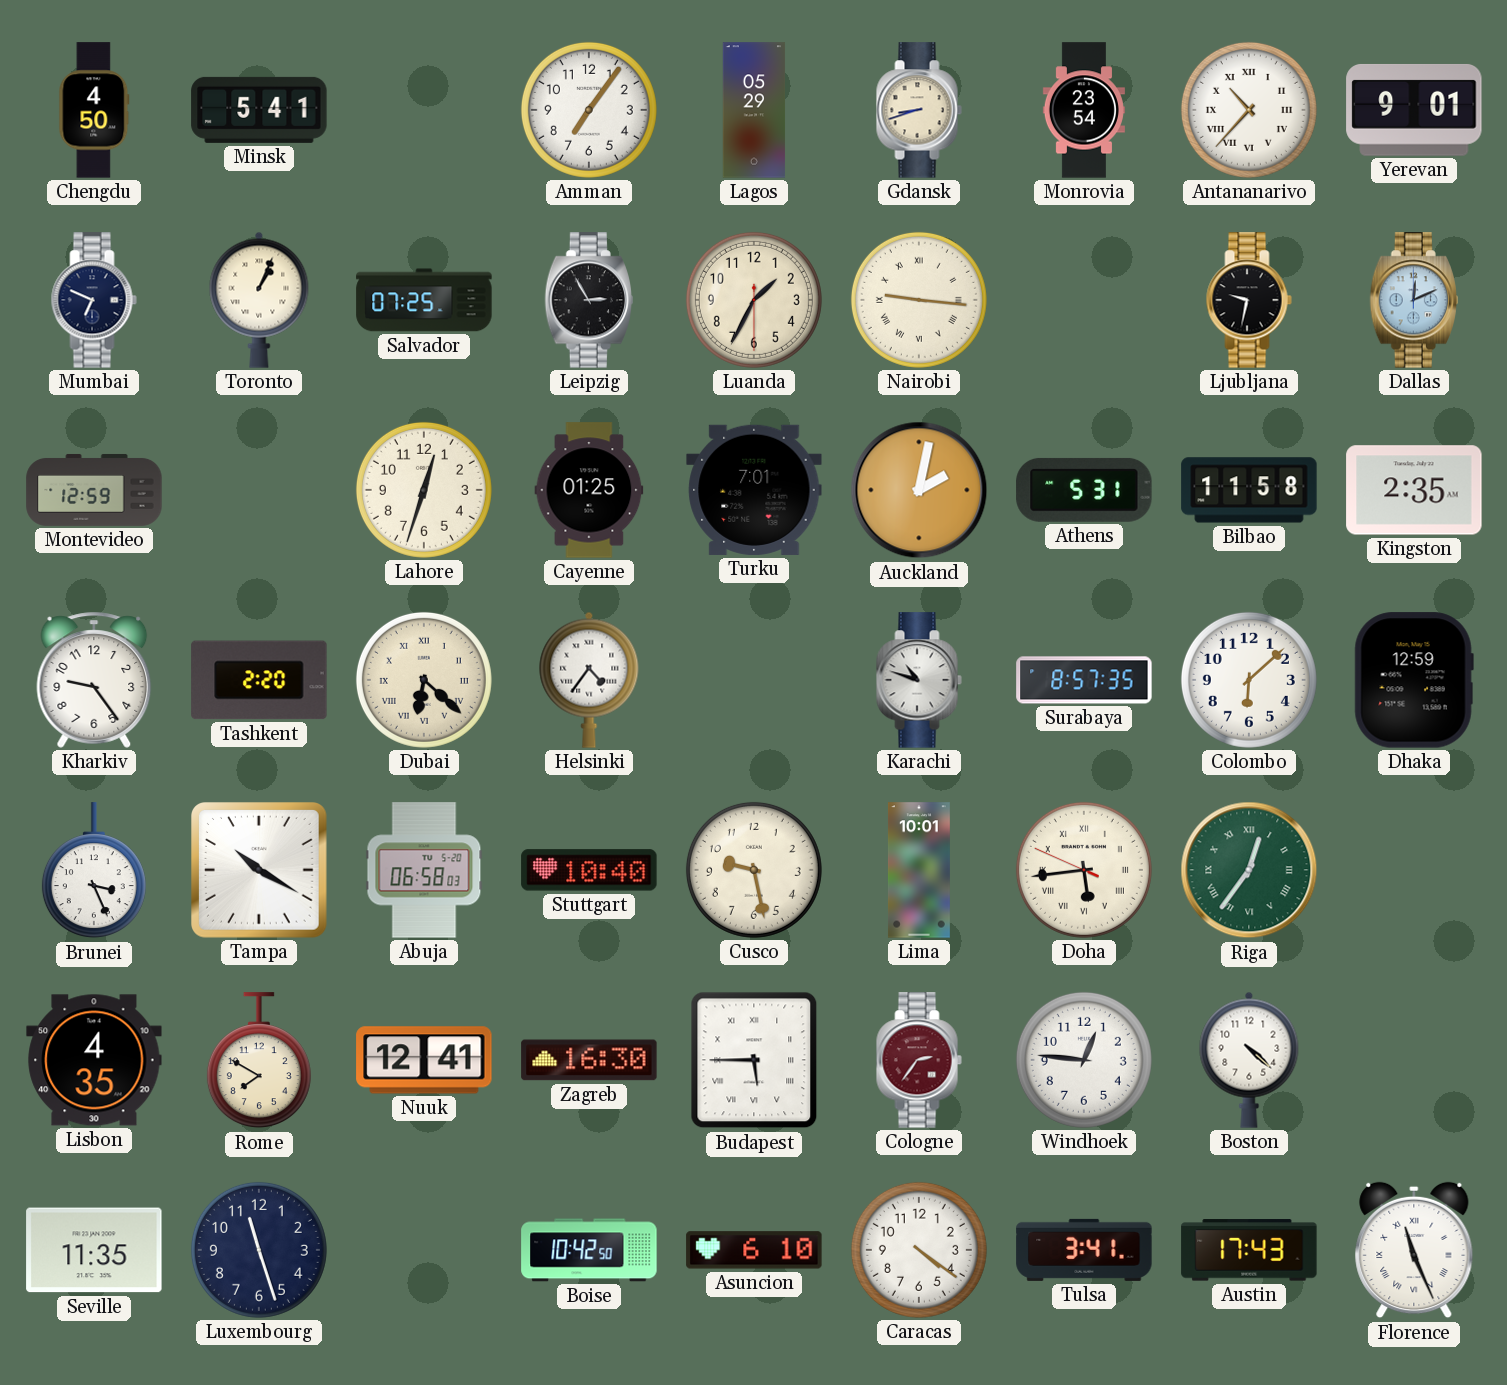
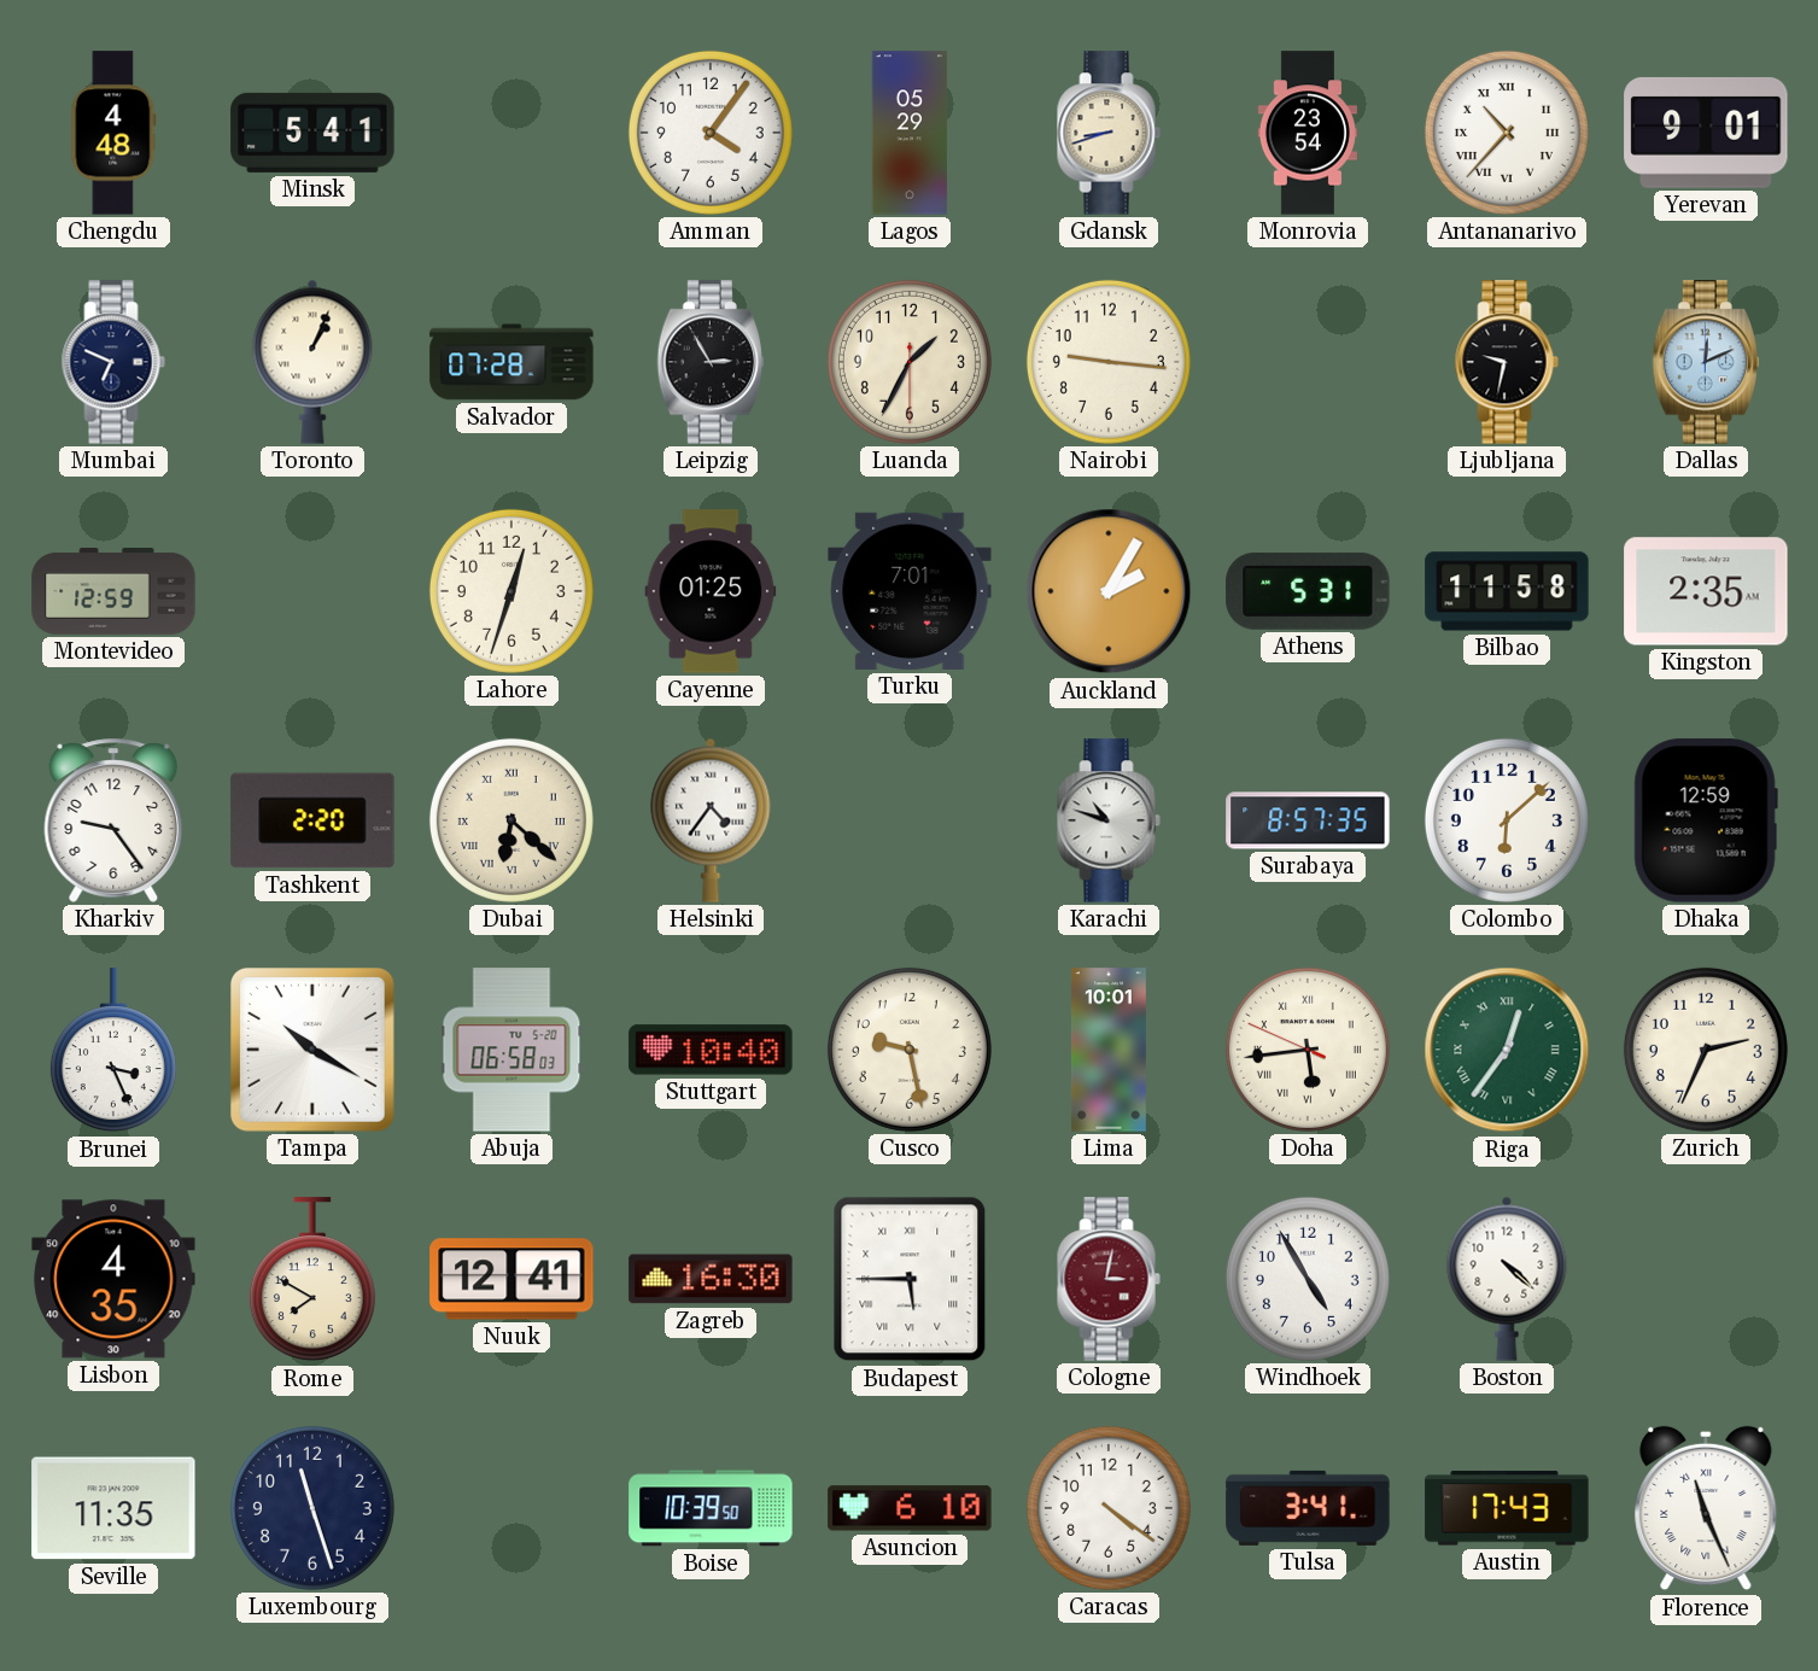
Chengdu: 4:50 -> 4:48 (113, 133)
Amman: 7:06 -> 4:06 (711, 133)
Salvador: 07:25 -> 07:28 (512, 362)
Nairobi numerals: Roman -> Arabic (1109, 362)
Auckland: 2:02 -> 2:05 (1109, 591)
Zurich: none -> 2:34 (1706, 1050)
Cologne: 2:36 -> 3:02 (1109, 1279)
Windhoek: 12:46 -> 4:55 (1308, 1279)
Boise: 10:42 -> 10:39 (711, 1508)
